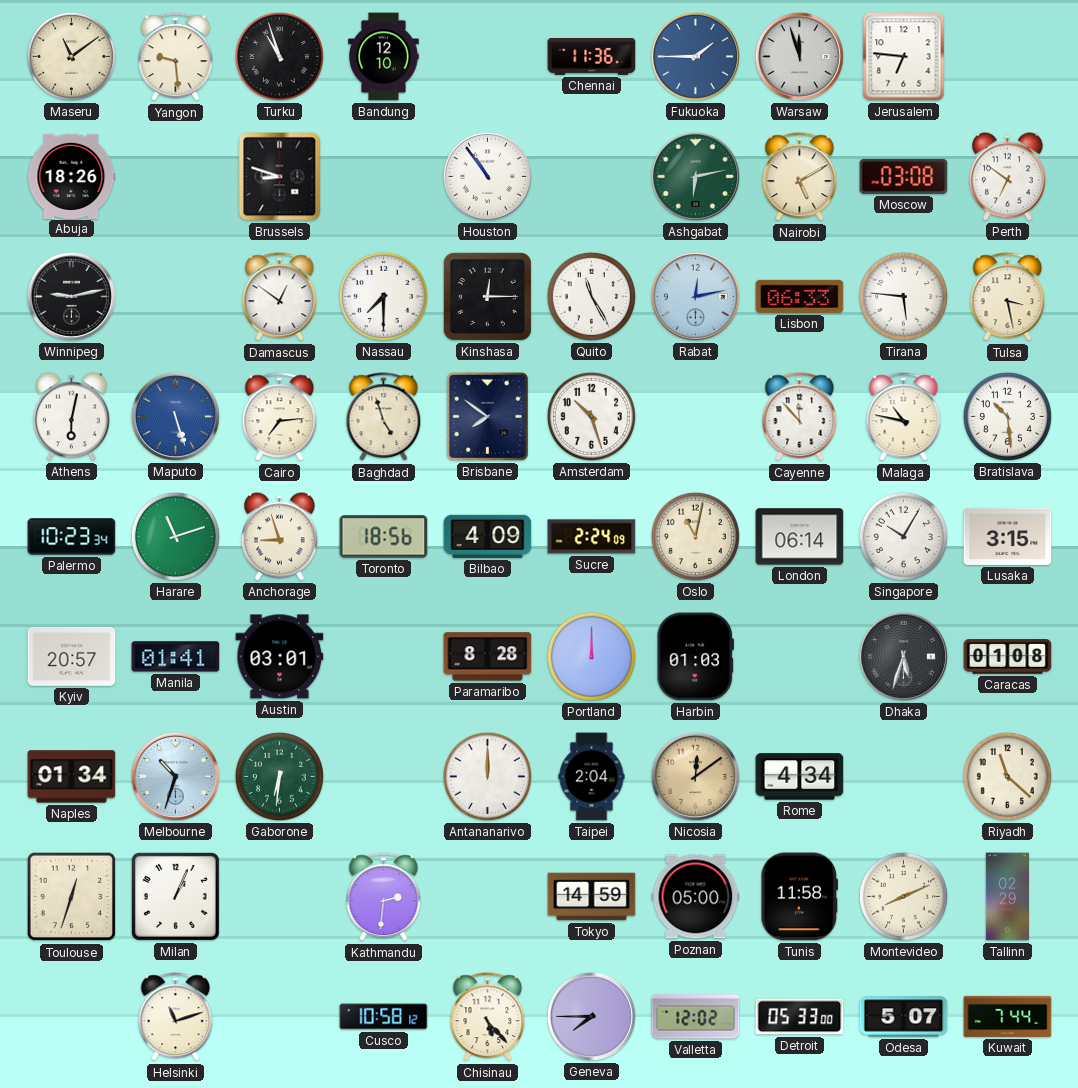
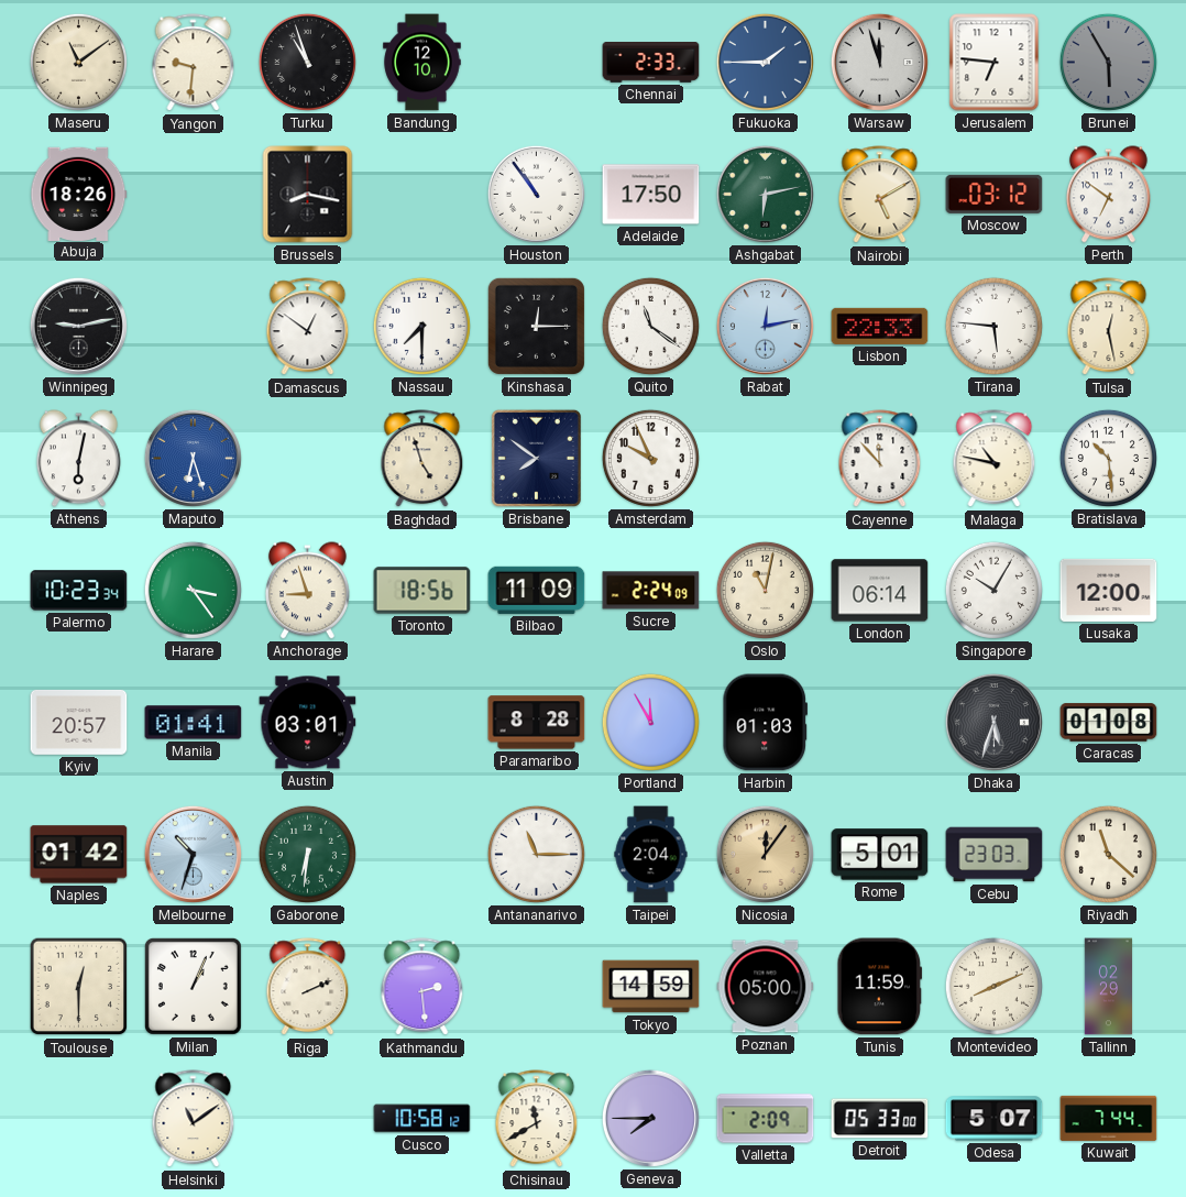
Yangon: 9:29 -> 9:31 (194, 63)
Chennai: 11:36 -> 2:33 (651, 63)
Brunei: none -> 5:55 (1108, 62)
Brussels: 8:48 -> 8:17 (308, 195)
Adelaide: none -> 17:50 (651, 195)
Moscow: 03:08 -> 03:12 (995, 194)
Quito: 11:25 -> 11:21 (650, 326)
Lisbon: 06:33 -> 22:33 (880, 326)
Tulsa: 3:28 -> 12:28 (1109, 327)
Maputo: 5:27 -> 6:27 (193, 458)
Cairo: 7:14 -> none (280, 417)
Amsterdam: 10:27 -> 9:56 (650, 458)
Harare: 11:12 -> 3:24 (193, 590)
Bilbao: 4:09 -> 11:09 (537, 590)
Lusaka: 3:15 -> 12:00 (1109, 590)
Portland: 12:00 -> 11:55 (650, 722)
Naples: 01:34 -> 01:42 (79, 855)
Antananarivo: 12:00 -> 11:15 (536, 854)
Nicosia: 12:09 -> 12:06 (765, 854)
Rome: 4:34 -> 5:01 (880, 855)
Cebu: none -> 23:03 (995, 855)
Toulouse: 12:33 -> 12:30 (79, 987)
Riga: none -> 2:11 (308, 987)
Kathmandu: 2:31 -> 2:29 (422, 987)
Tunis: 11:58 -> 11:59 (880, 987)
Helsinki: 11:12 -> 11:09 (194, 1119)
Chisinau: 5:23 -> 11:40 (537, 1119)
Valletta: 12:02 -> 2:09 (766, 1119)
